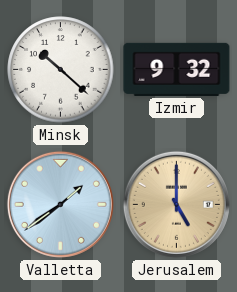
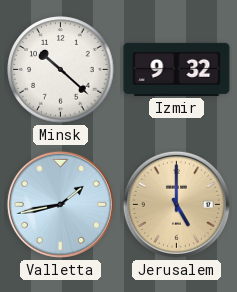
Valletta: 1:39 -> 1:43 (60, 204)
